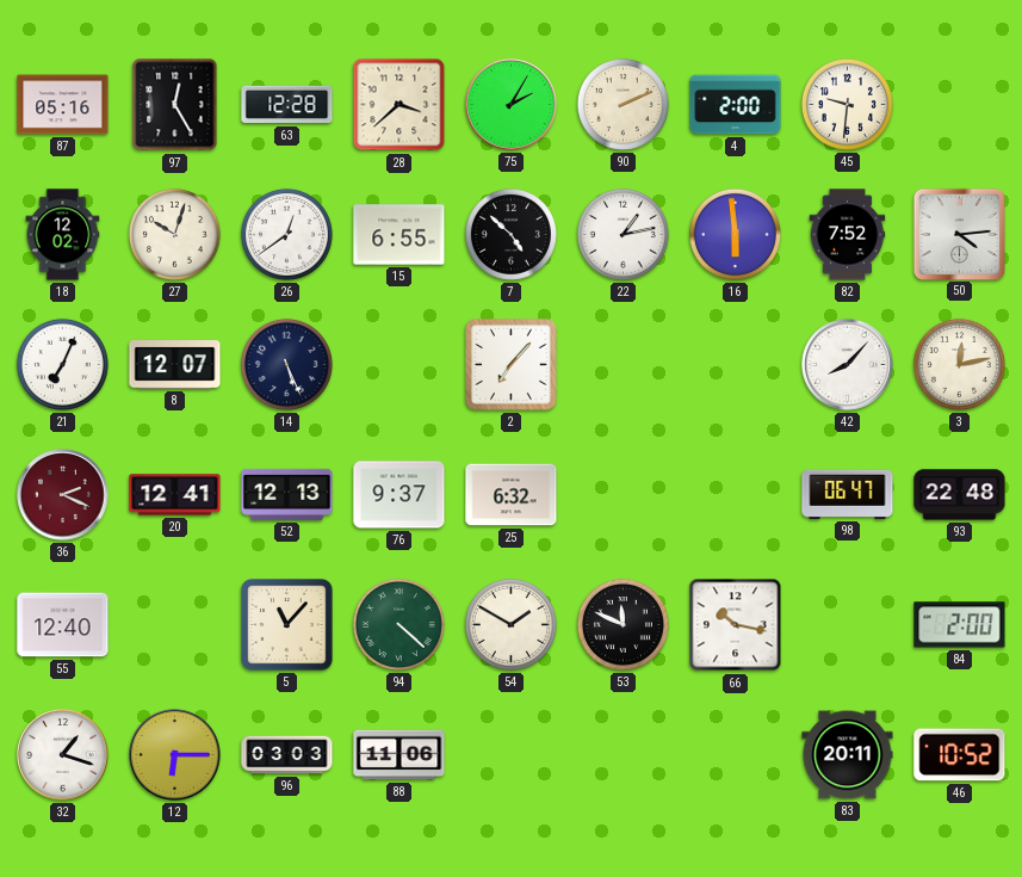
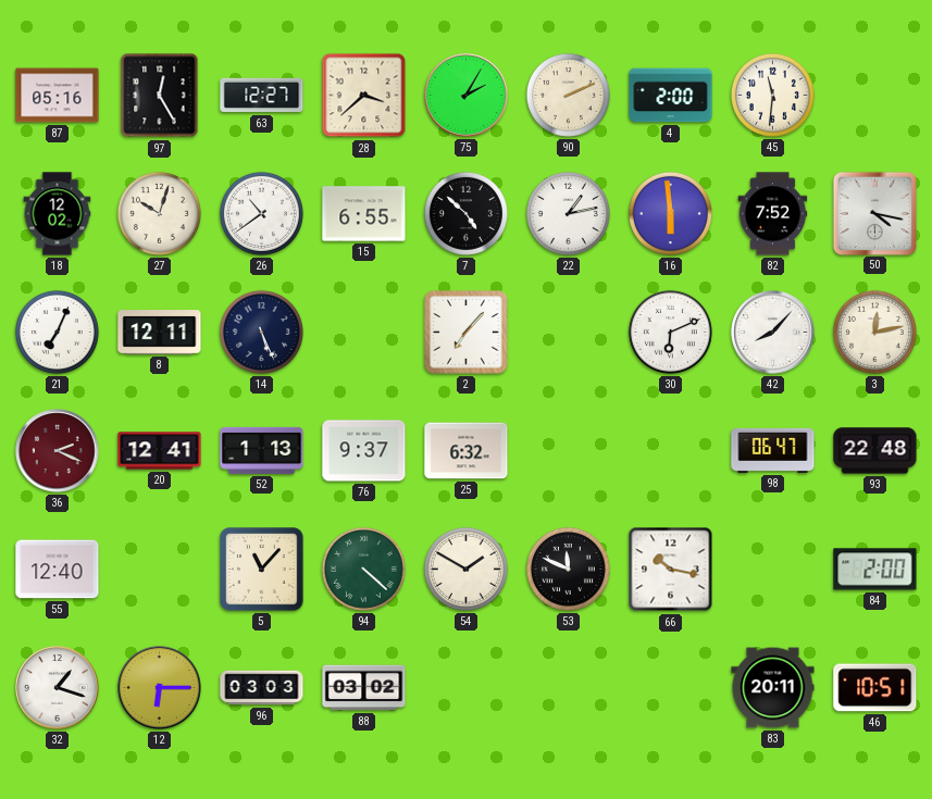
63: 12:28 -> 12:27 (262, 96)
45: 9:31 -> 11:31 (772, 95)
26: 12:39 -> 10:39 (261, 213)
50: 4:14 -> 4:17 (874, 213)
8: 12:07 -> 12:11 (160, 333)
30: none -> 6:11 (670, 332)
52: 12:13 -> 1:13 (262, 450)
88: 11:06 -> 03:02 (364, 688)
46: 10:52 -> 10:51 (875, 688)
